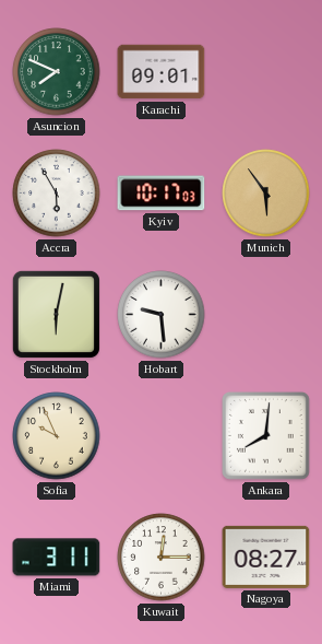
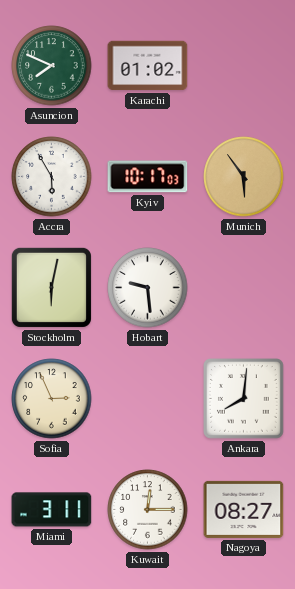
Karachi: 09:01 -> 01:02 (148, 66)
Sofia: 9:56 -> 2:56 (52, 399)
